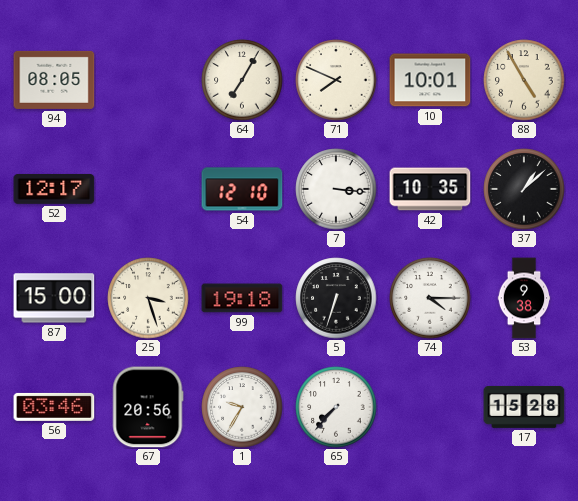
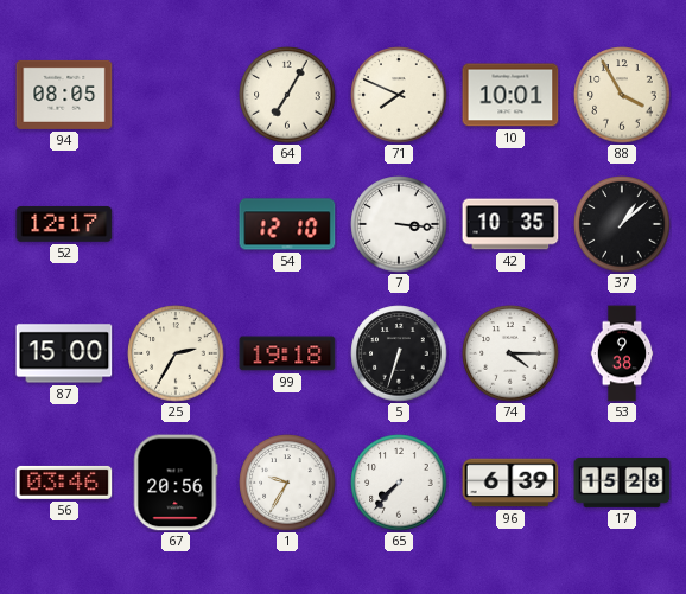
88: 4:55 -> 3:55 (622, 95)
25: 3:27 -> 2:35 (176, 353)
96: none -> 6:39 (510, 483)
